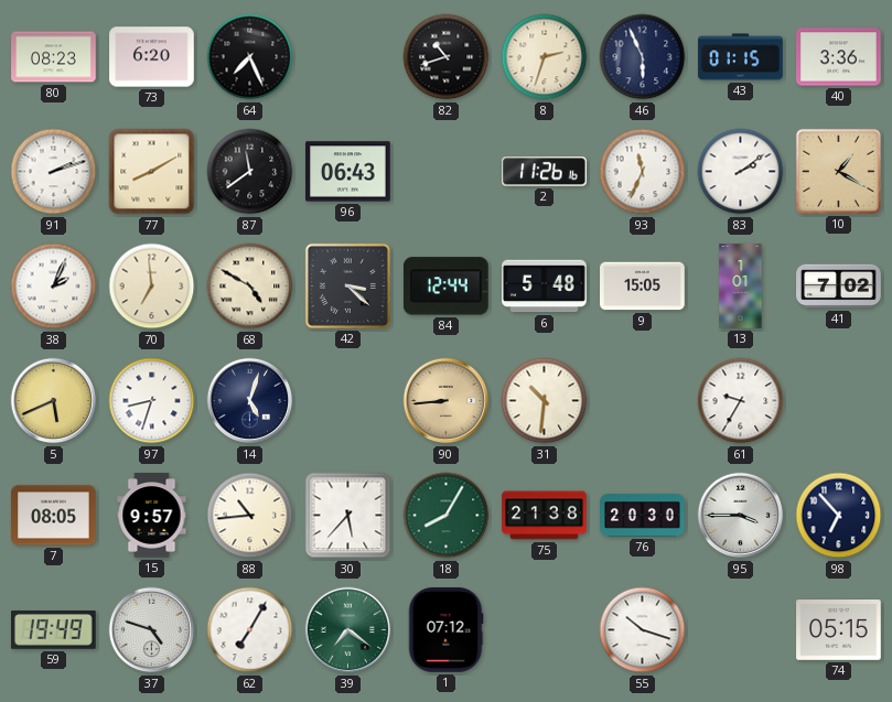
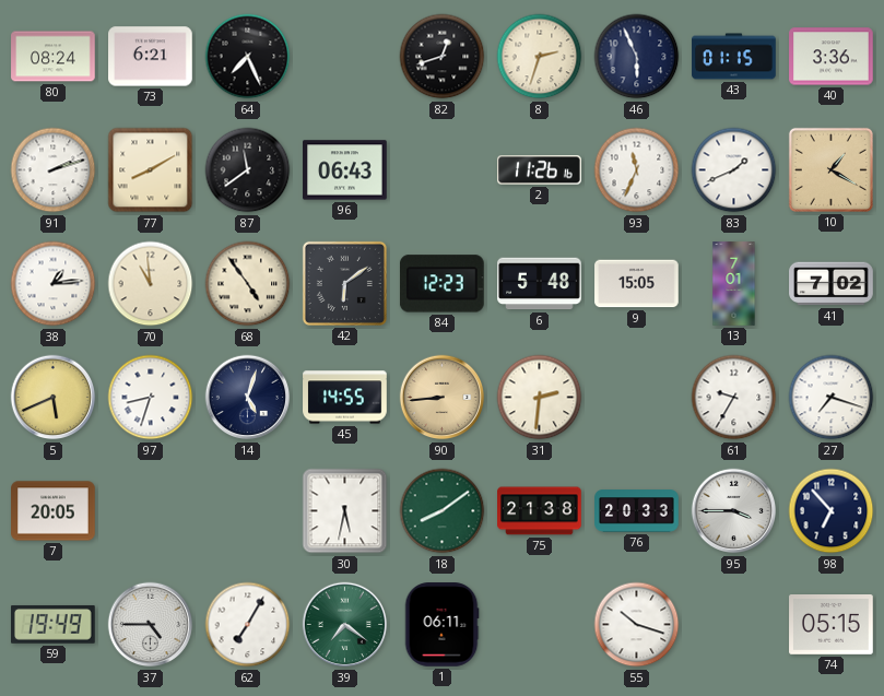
80: 08:23 -> 08:24 (54, 57)
73: 6:20 -> 6:21 (151, 57)
82: 10:42 -> 12:42 (443, 57)
83: 2:09 -> 1:41 (734, 170)
38: 2:04 -> 1:14 (54, 284)
70: 6:59 -> 10:59 (151, 284)
68: 4:50 -> 4:54 (248, 284)
42: 3:22 -> 6:09 (344, 283)
84: 12:44 -> 12:23 (441, 284)
13: 1:01 -> 7:01 (734, 284)
45: none -> 14:55 (345, 398)
31: 10:31 -> 2:31 (540, 398)
27: none -> 7:18 (832, 398)
7: 08:05 -> 20:05 (54, 511)
15: 9:57 -> none (152, 516)
88: 10:44 -> none (250, 516)
30: 5:37 -> 5:32 (345, 511)
18: 8:05 -> 8:09 (443, 511)
76: 20:30 -> 20:33 (637, 511)
37: 4:48 -> 4:45 (151, 625)
1: 07:12 -> 06:11 (441, 625)
